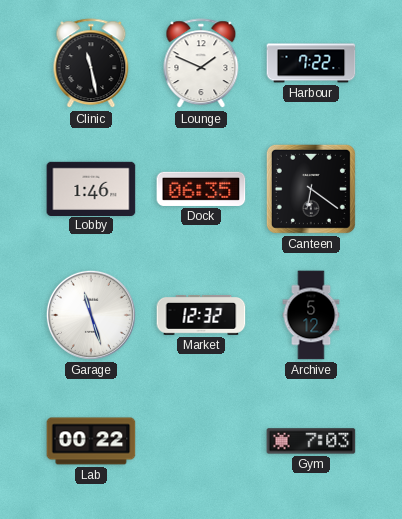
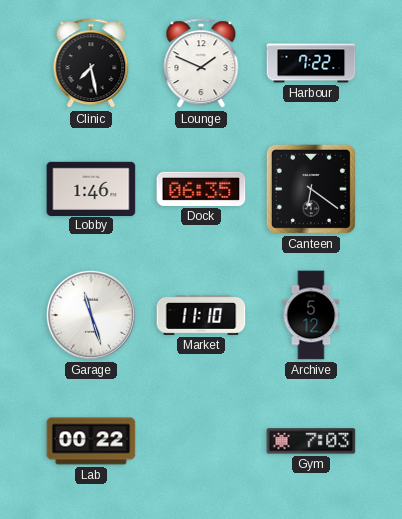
Clinic: 11:28 -> 7:28 (91, 64)
Market: 12:32 -> 11:10 (201, 316)
